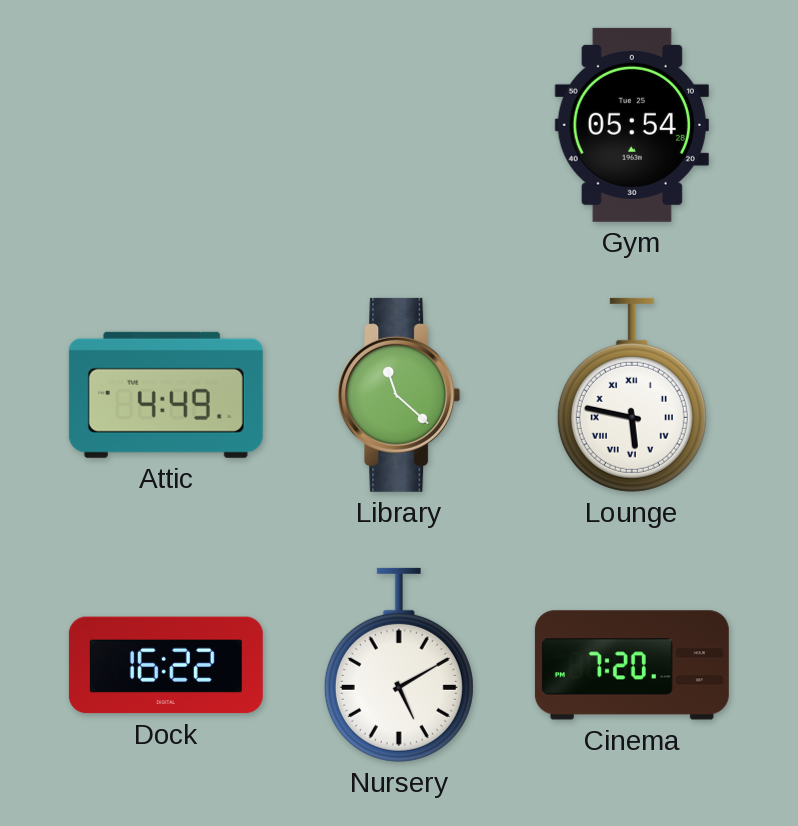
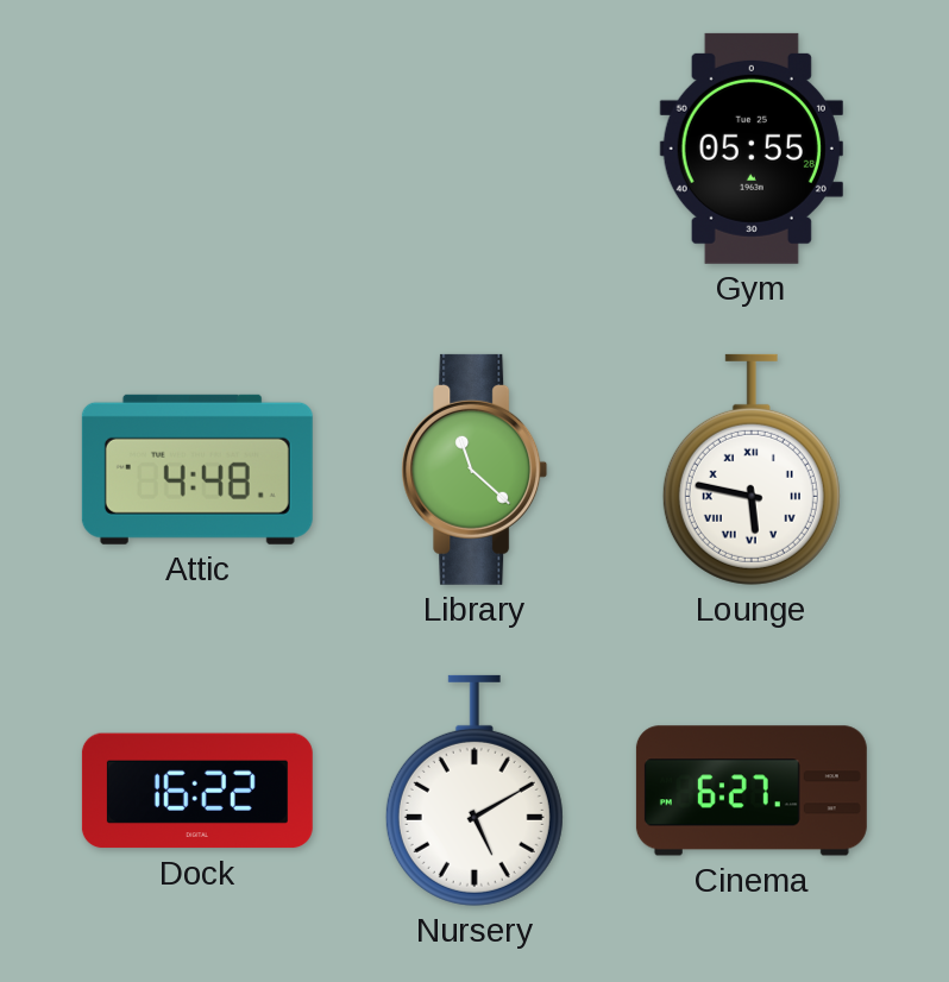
Gym: 05:54 -> 05:55 (752, 149)
Attic: 4:49 -> 4:48 (197, 470)
Cinema: 7:20 -> 6:27 (752, 791)
